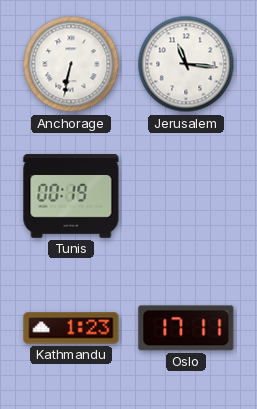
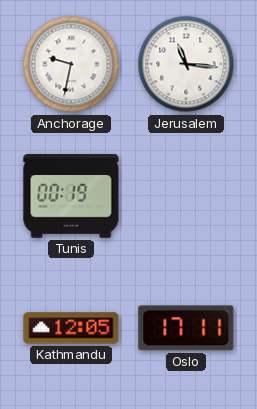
Anchorage: 6:32 -> 9:32 (71, 64)
Kathmandu: 1:23 -> 12:05 (71, 328)
